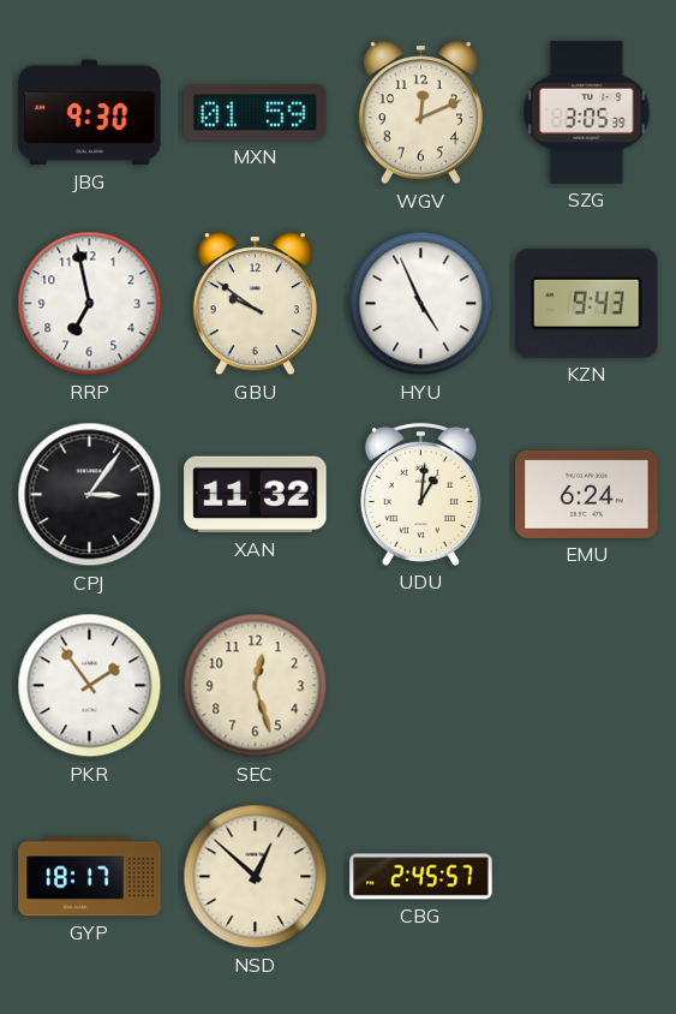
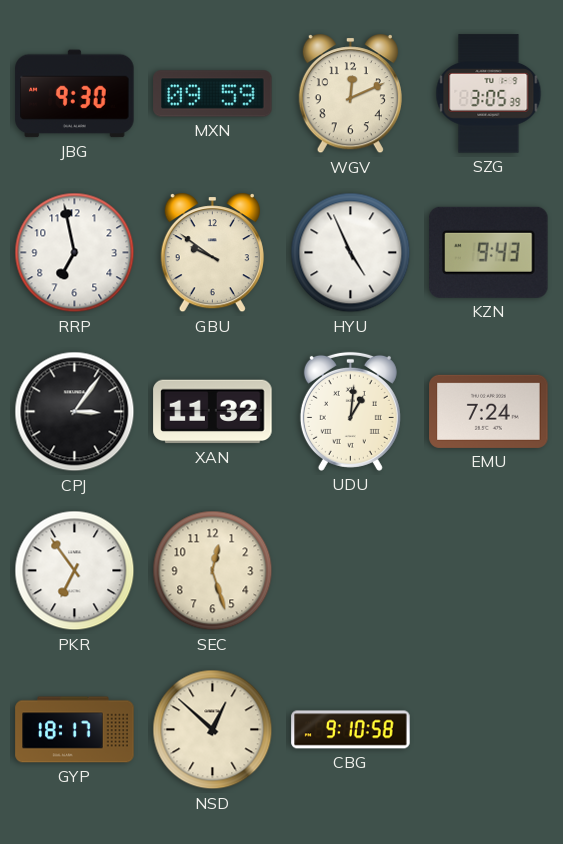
MXN: 01:59 -> 09:59 (213, 94)
EMU: 6:24 -> 7:24 (489, 411)
PKR: 1:54 -> 6:54 (75, 571)
CBG: 2:45 -> 9:10 (351, 730)
